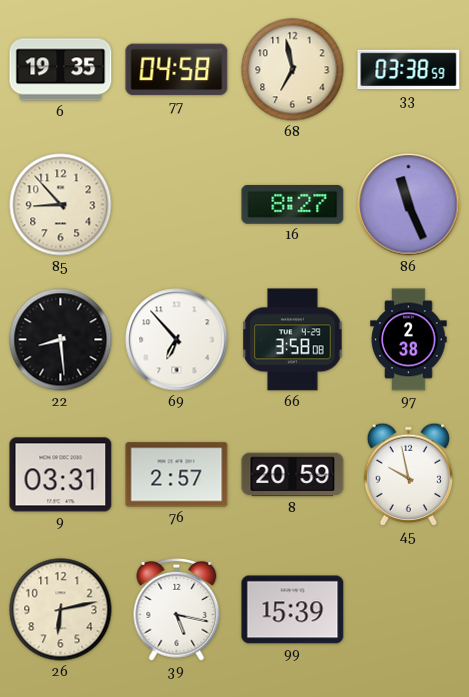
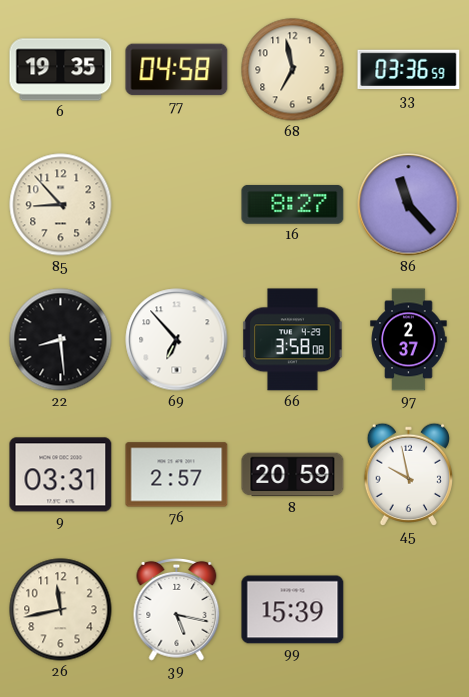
33: 03:38 -> 03:36 (409, 70)
86: 11:26 -> 11:23 (409, 205)
97: 2:38 -> 2:37 (409, 340)
26: 6:13 -> 11:43 (61, 610)
